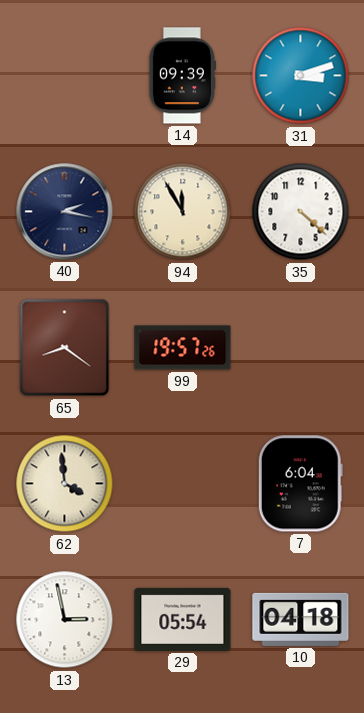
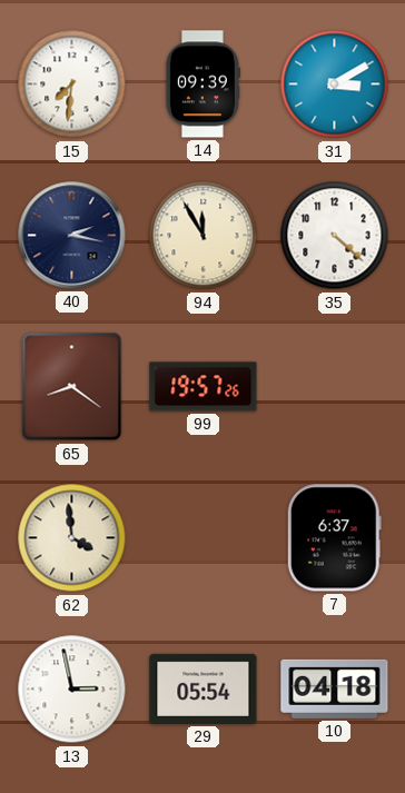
15: none -> 7:31 (72, 85)
31: 3:12 -> 3:10 (335, 85)
7: 6:04 -> 6:37 (334, 538)
